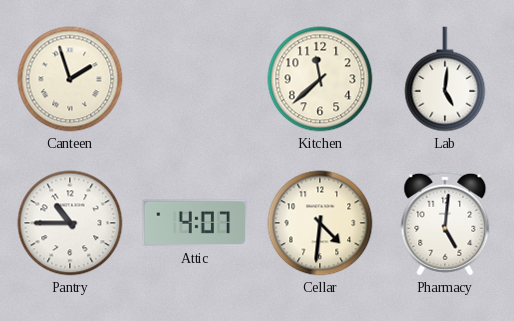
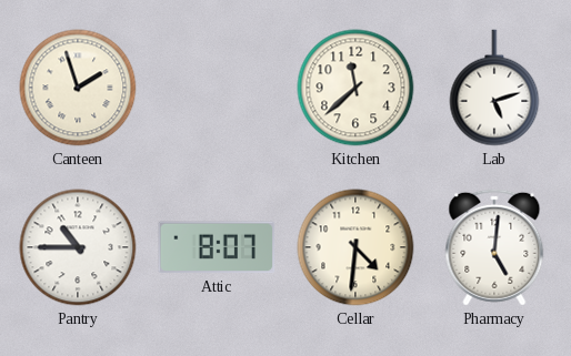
Lab: 5:01 -> 5:12 (494, 88)
Attic: 4:07 -> 8:07 (217, 247)
